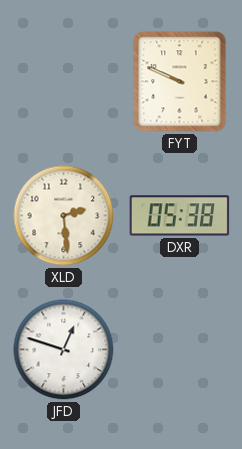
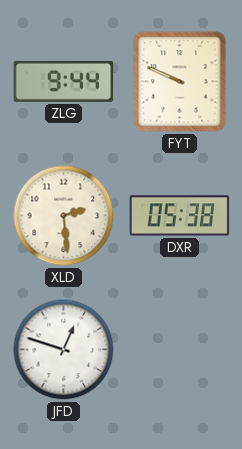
ZLG: none -> 9:44 (64, 81)
